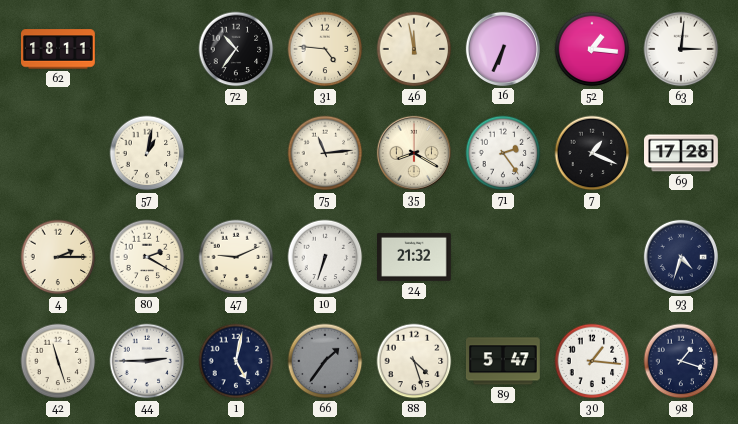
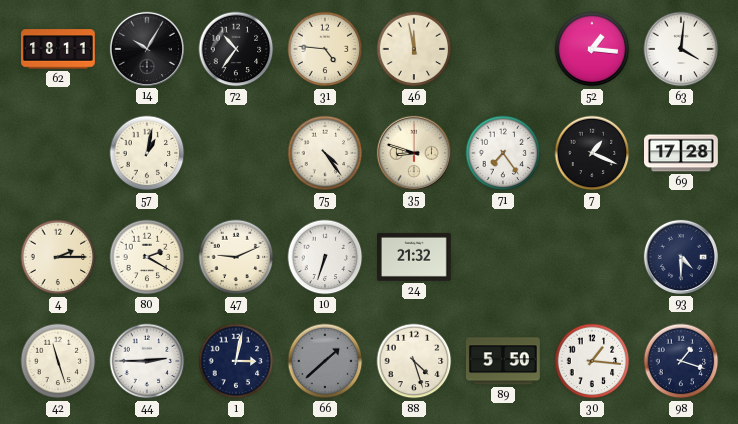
14: none -> 10:05 (147, 49)
16: 6:34 -> none (503, 49)
63: 3:01 -> 4:01 (681, 49)
75: 11:14 -> 4:24 (325, 153)
35: 8:20 -> 8:48 (414, 153)
71: 2:24 -> 7:24 (503, 153)
93: 4:33 -> 4:30 (681, 257)
1: 5:02 -> 3:02 (236, 361)
66: 1:36 -> 1:38 (325, 361)
89: 5:47 -> 5:50 (503, 361)
